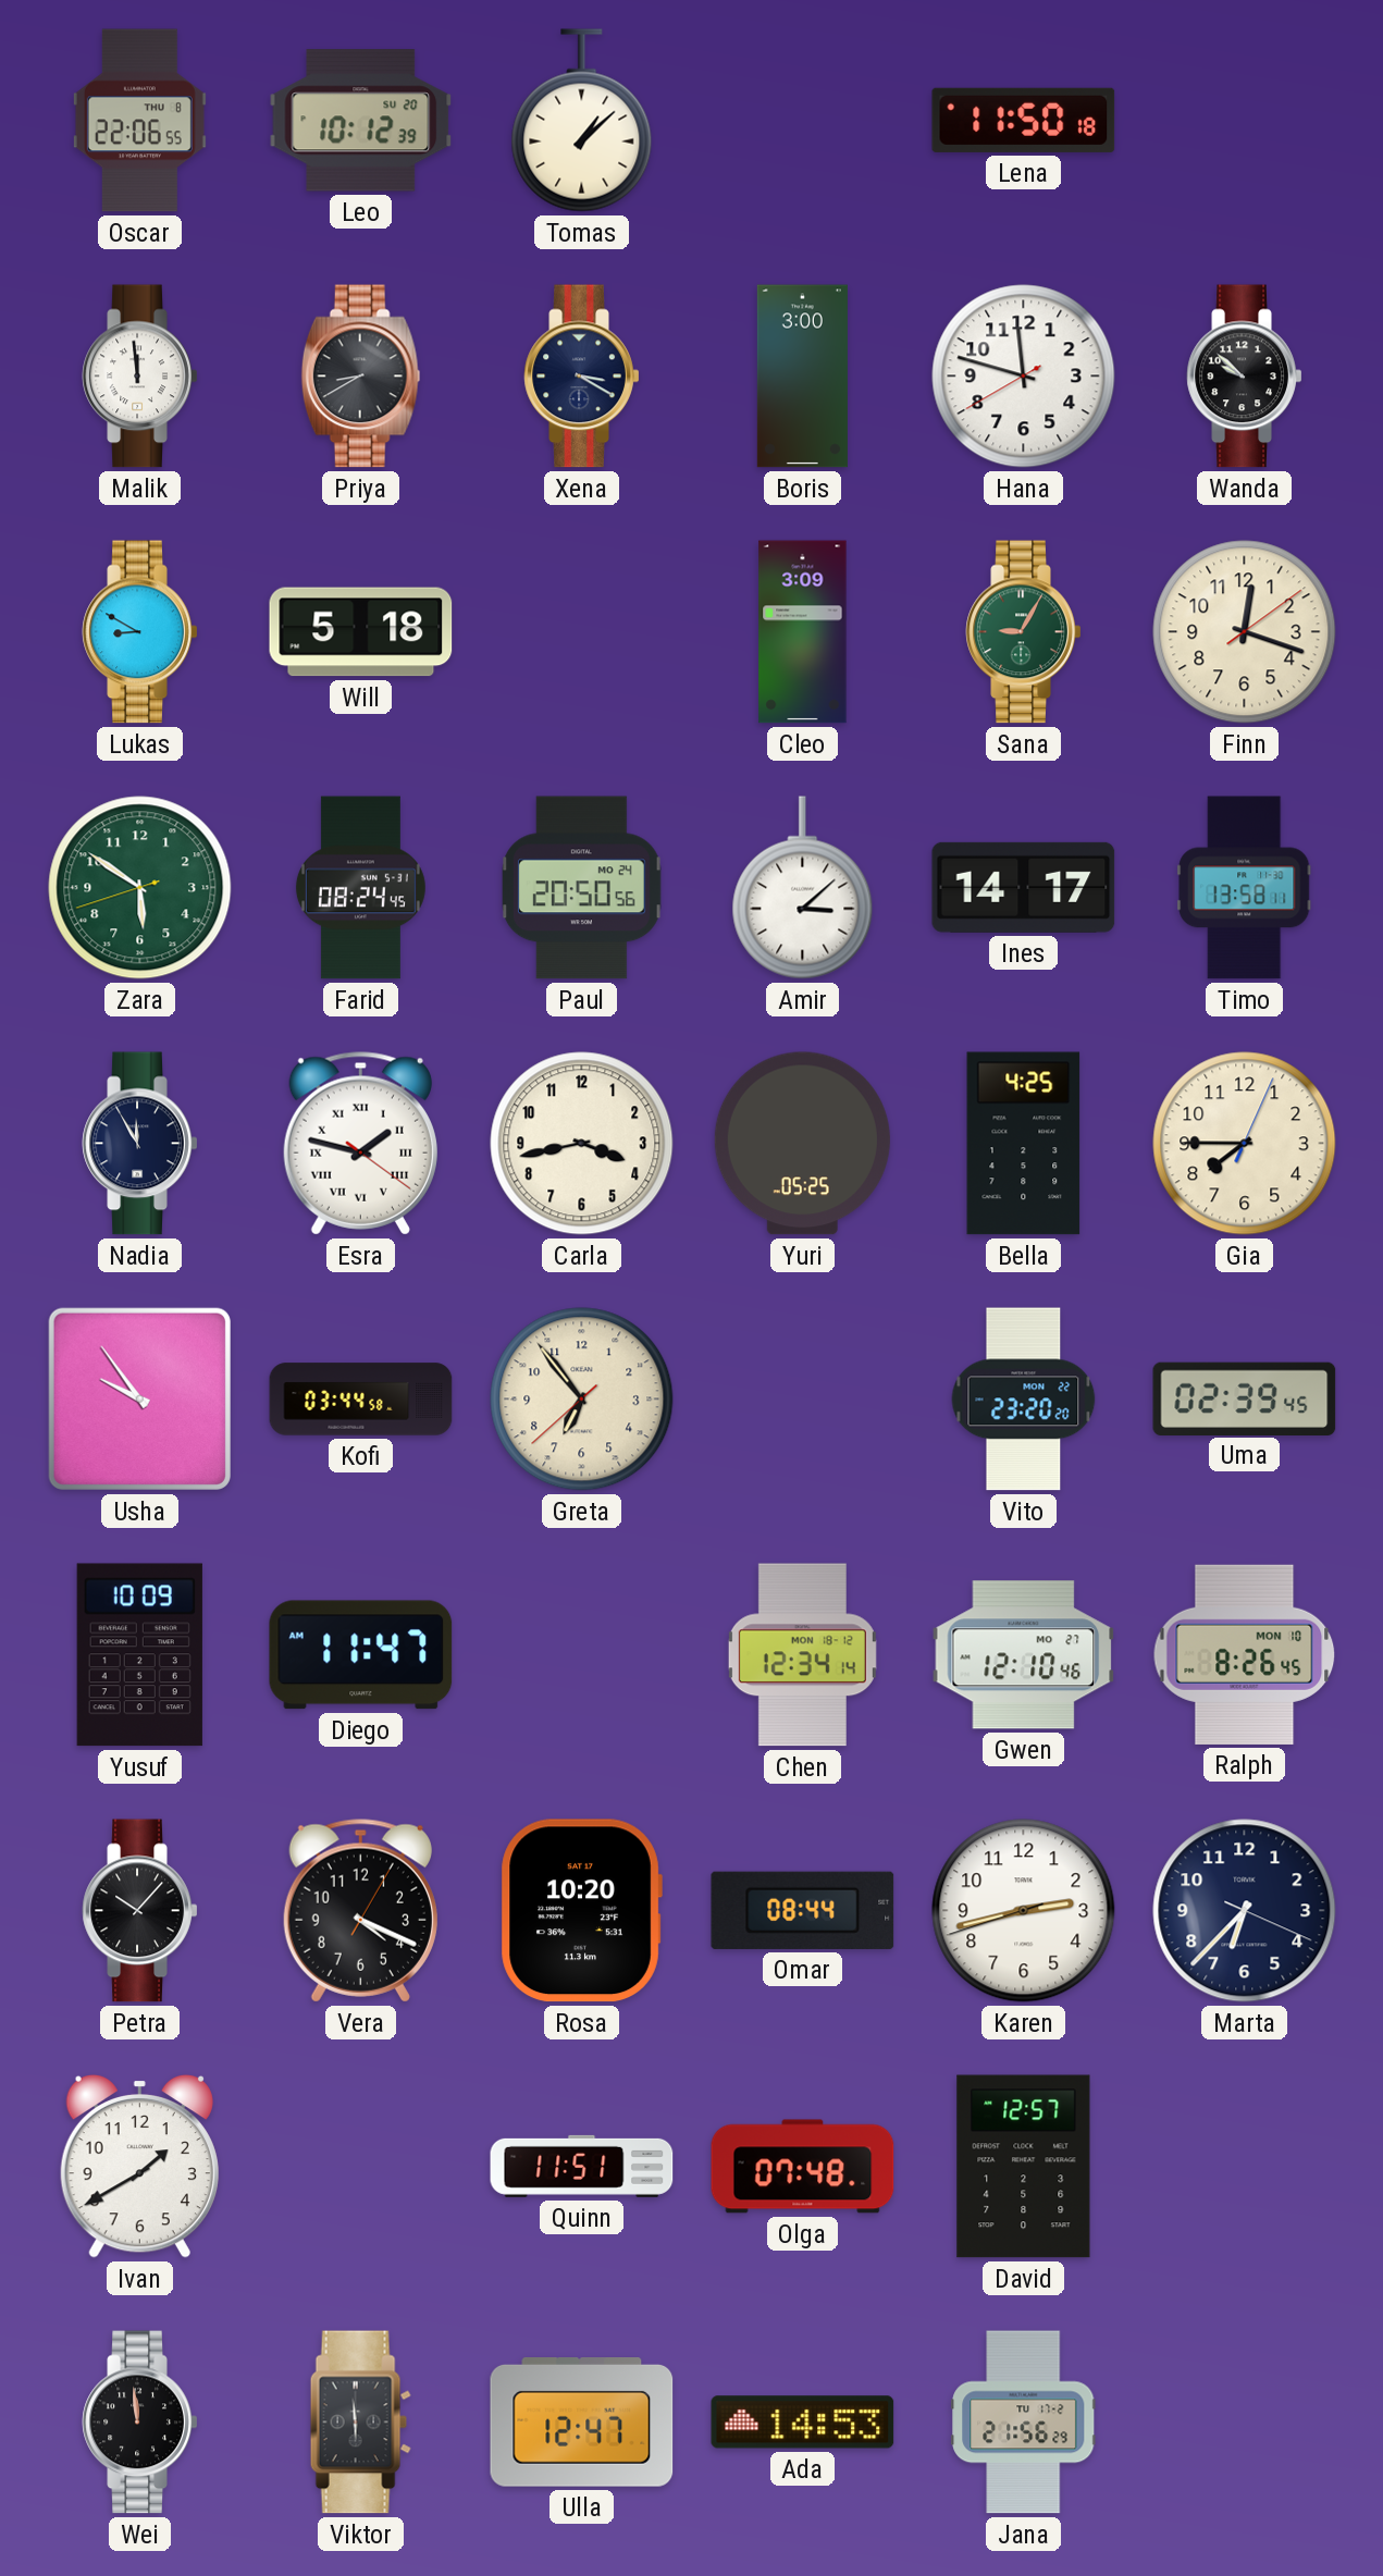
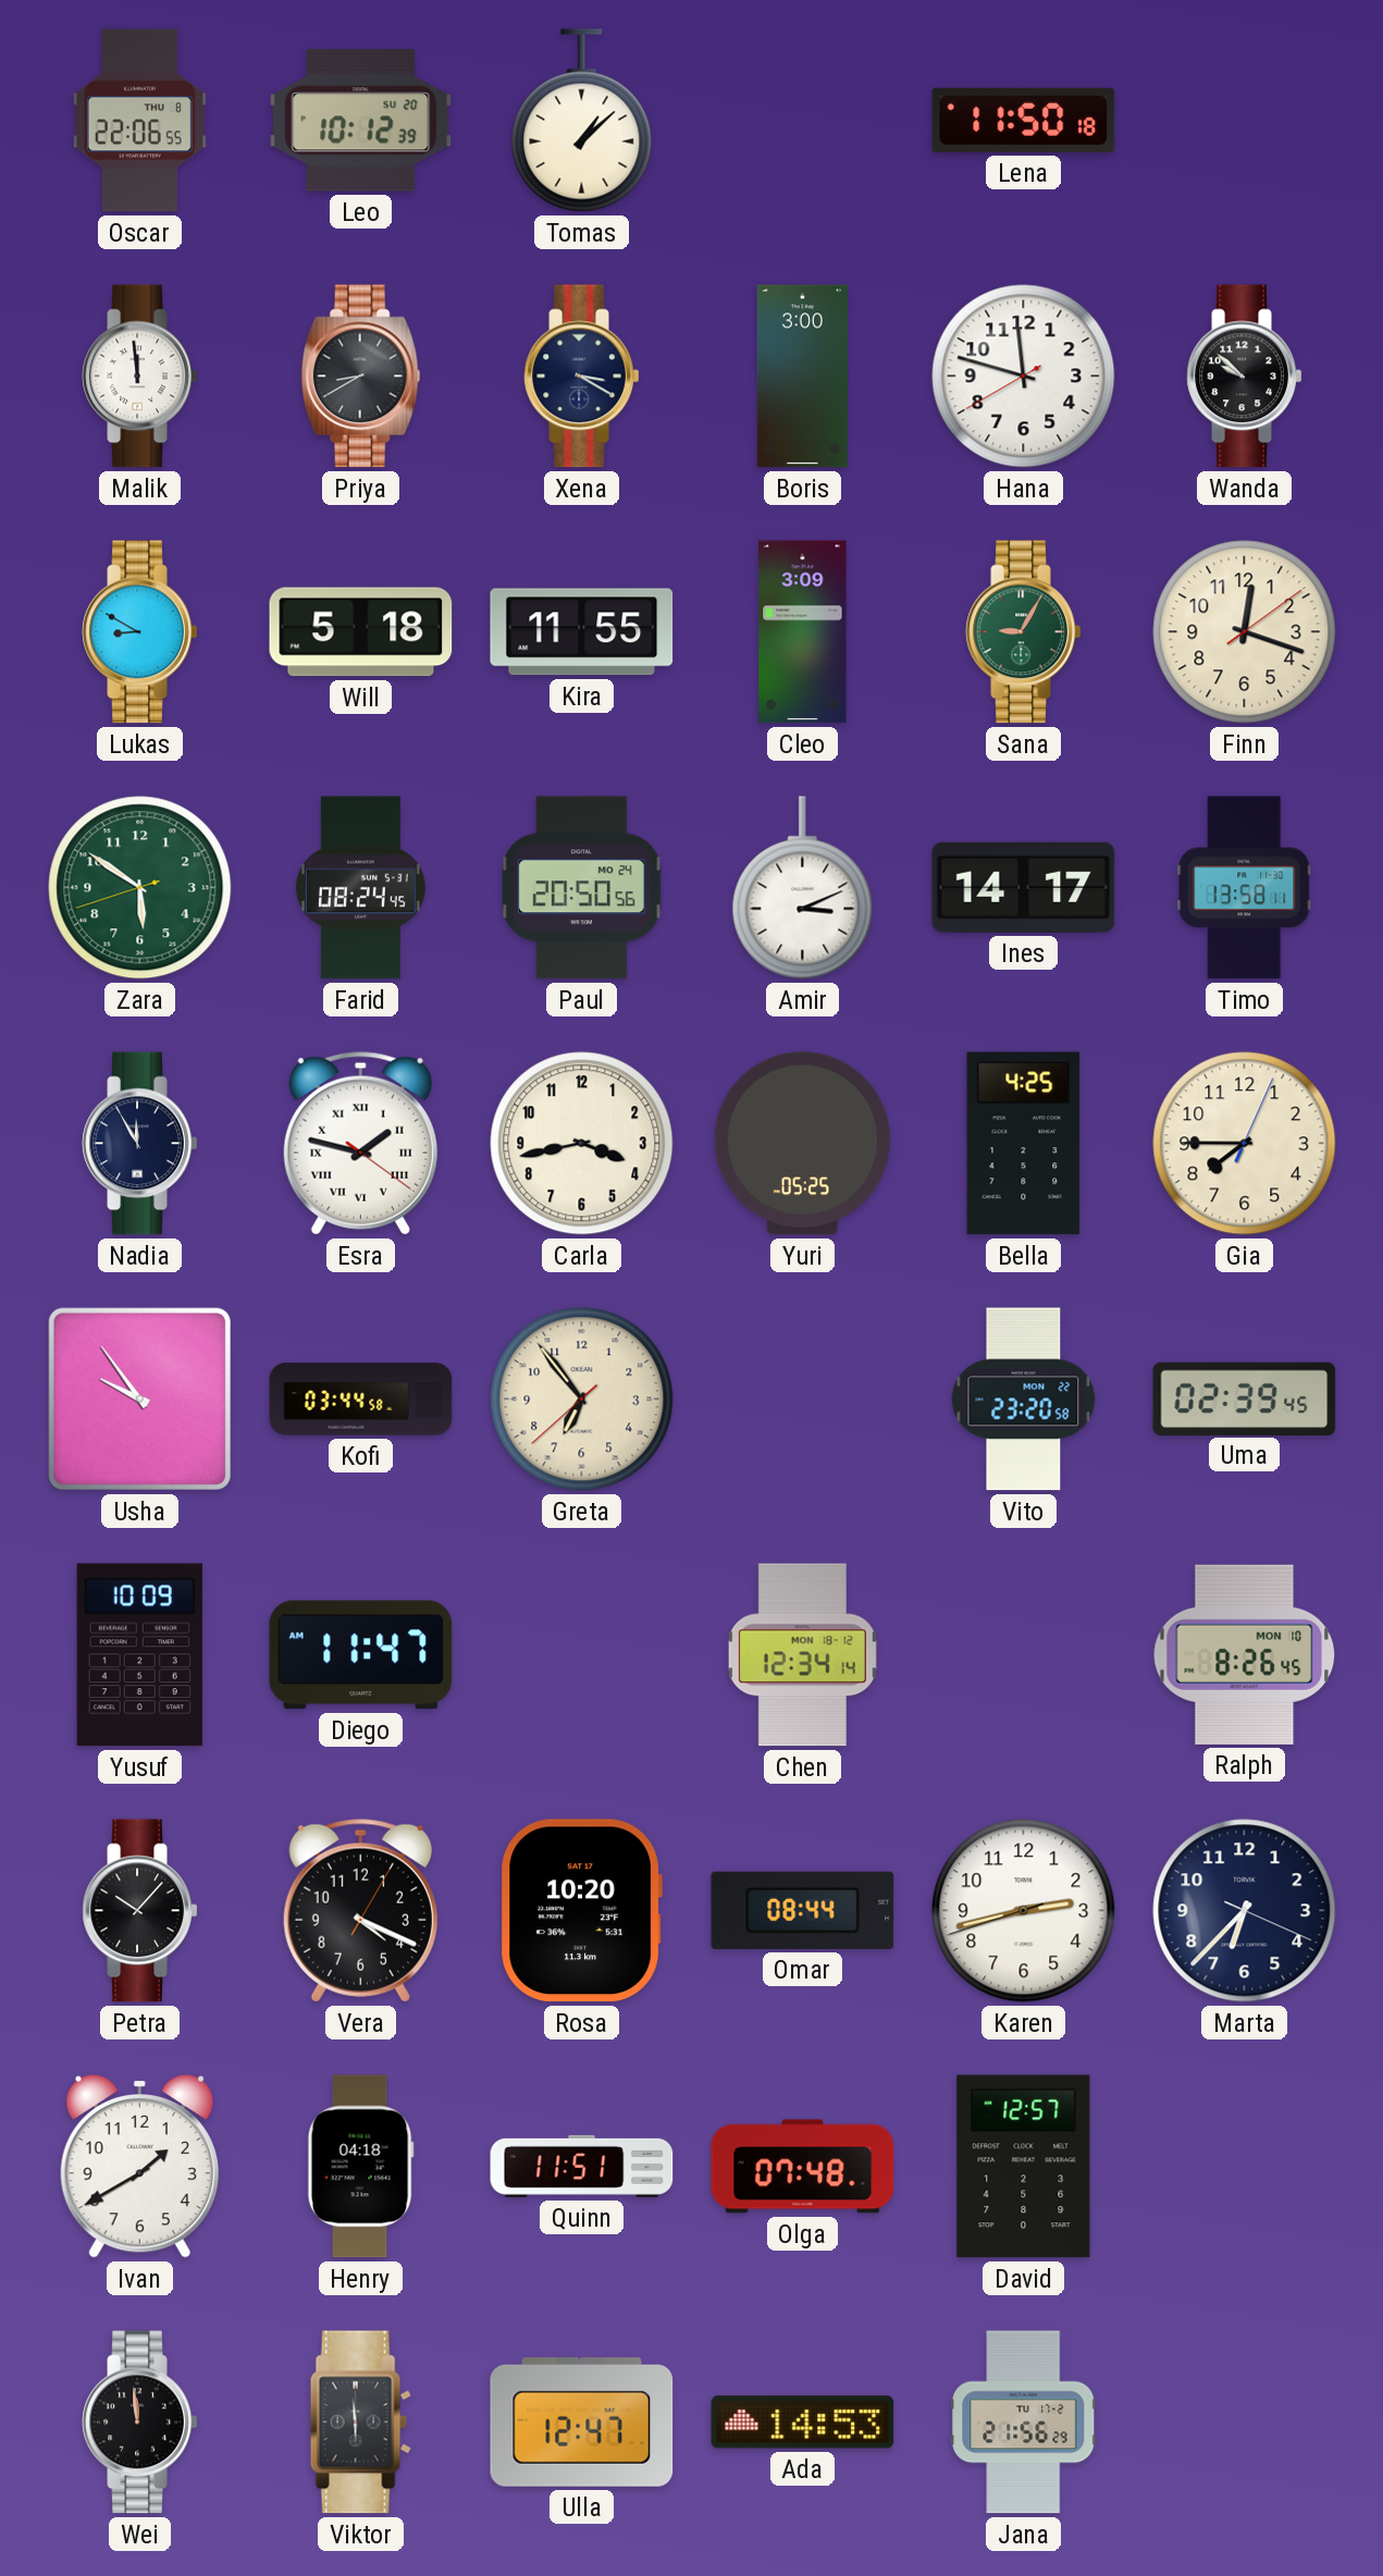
Kira: none -> 11:55 (582, 632)
Amir: 3:08 -> 3:11 (803, 888)
Vito: 23:20:20 -> 23:20:58 (1024, 1400)
Gwen: 12:10 -> none (1024, 1655)
Henry: none -> 04:18 (360, 2167)
